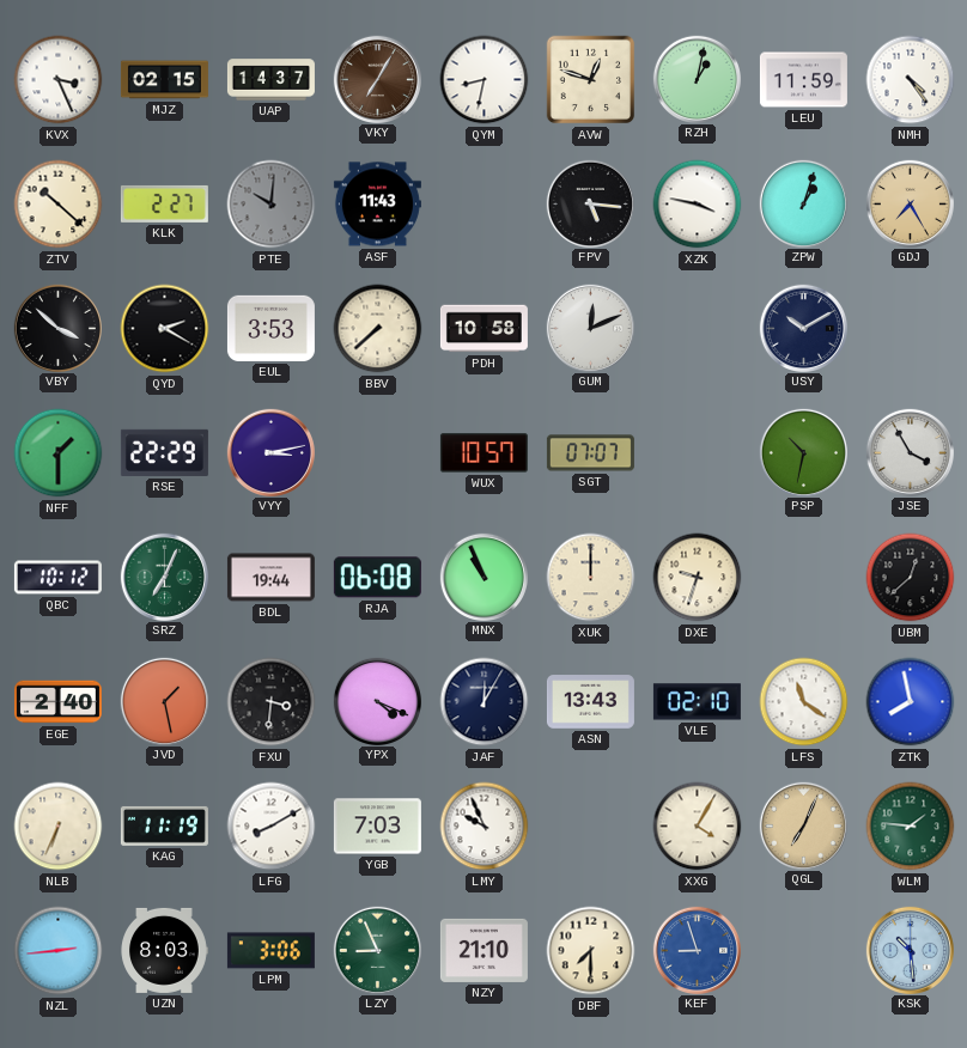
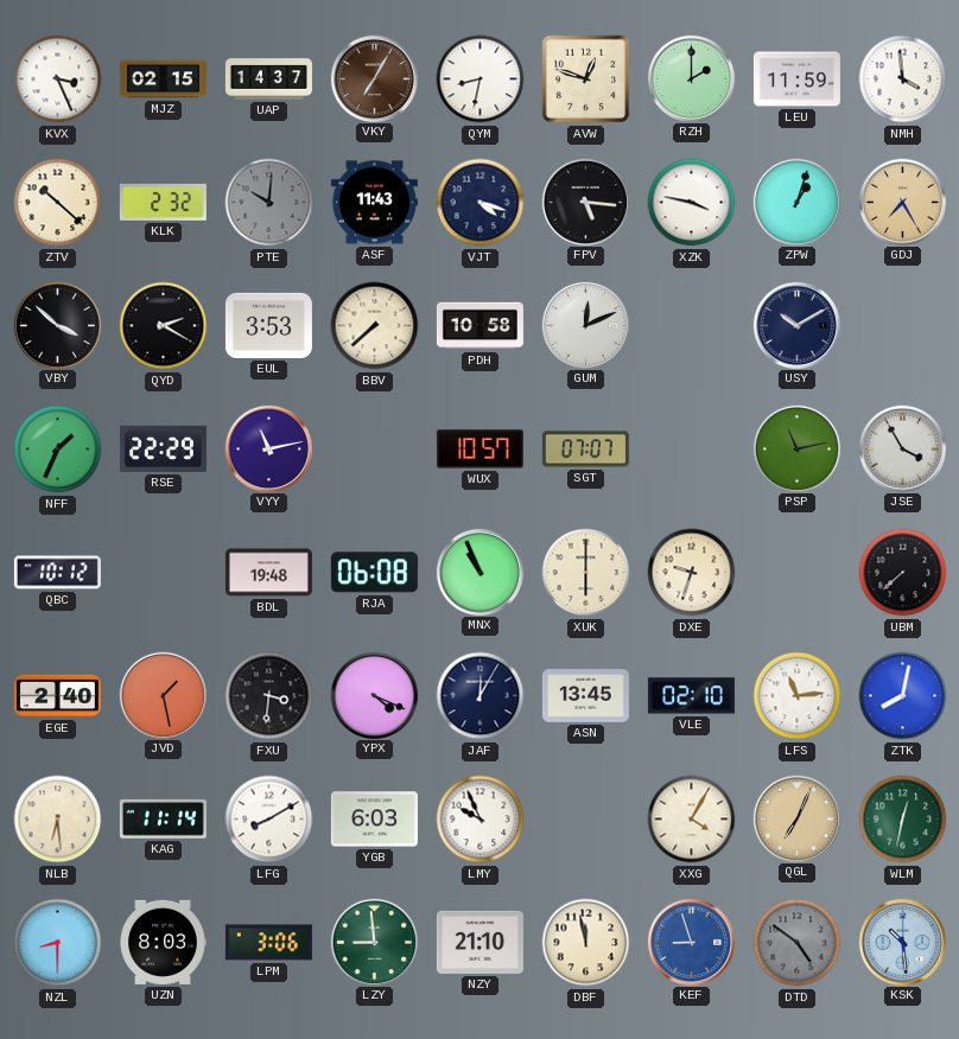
RZH: 1:02 -> 2:00 (691, 78)
NMH: 4:24 -> 3:59 (903, 79)
KLK: 2:27 -> 2:32 (163, 202)
VJT: none -> 4:18 (481, 203)
NFF: 1:30 -> 1:34 (58, 450)
VYY: 3:13 -> 11:13 (268, 448)
PSP: 10:32 -> 11:13 (796, 448)
SRZ: 7:04 -> none (164, 577)
BDL: 19:44 -> 19:48 (268, 573)
XUK: 12:00 -> 6:00 (586, 573)
UBM: 12:38 -> 7:38 (903, 573)
ASN: 13:43 -> 13:45 (585, 696)
LFS: 11:21 -> 11:14 (798, 696)
ZTK: 7:58 -> 8:02 (903, 696)
NLB: 6:34 -> 6:29 (58, 820)
KAG: 11:19 -> 11:14 (163, 818)
YGB: 7:03 -> 6:03 (374, 820)
WLM: 1:46 -> 12:32 (903, 820)
NZL: 2:44 -> 8:30 (58, 943)
LZY: 8:56 -> 8:59 (374, 942)
DBF: 7:30 -> 11:58 (586, 943)
DTD: none -> 4:51 (798, 943)
